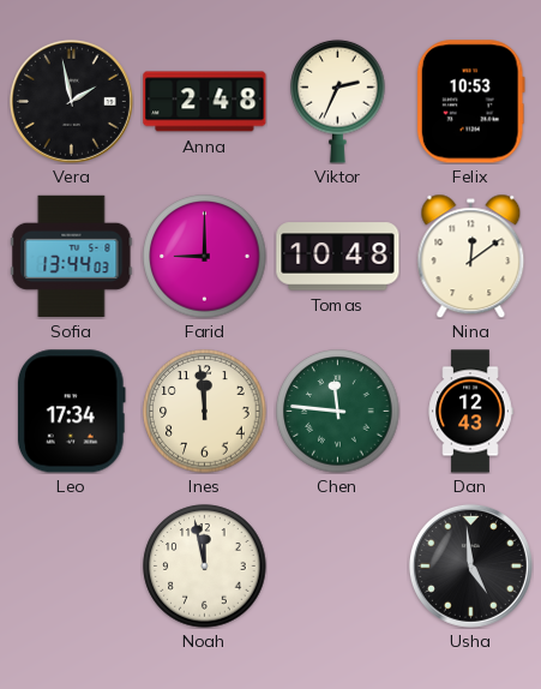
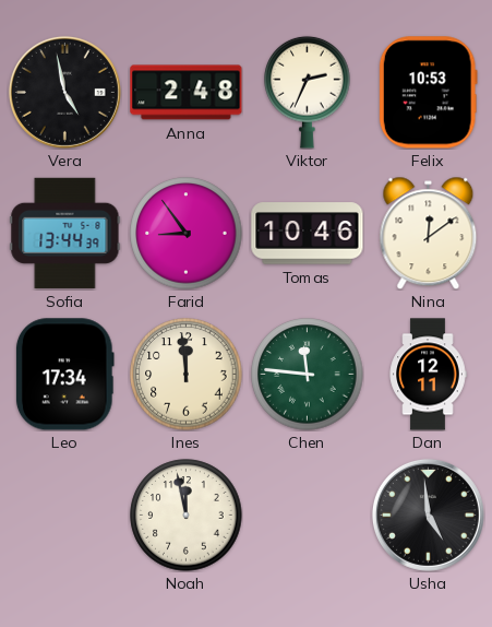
Vera: 1:58 -> 4:58 (64, 92)
Sofia: 13:44:03 -> 13:44:39 (65, 233)
Farid: 9:00 -> 8:54 (187, 234)
Tomas: 10:48 -> 10:46 (308, 234)
Dan: 12:43 -> 12:11 (428, 375)
